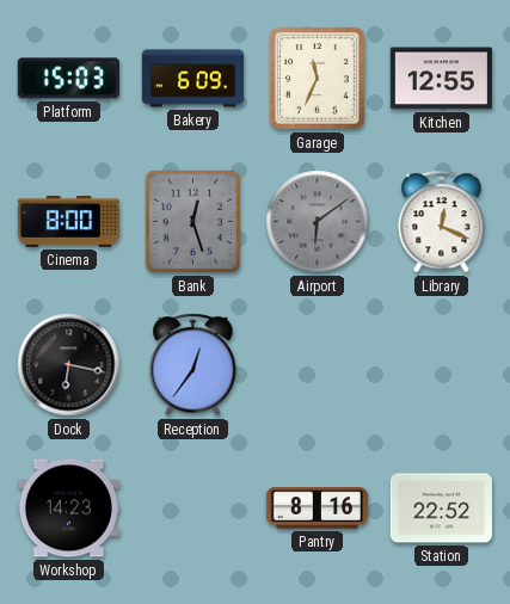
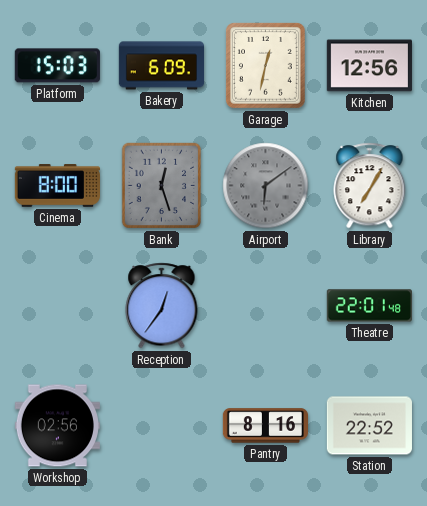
Garage: 11:34 -> 12:32 (265, 66)
Kitchen: 12:55 -> 12:56 (369, 66)
Library: 12:19 -> 7:05 (370, 186)
Dock: 6:17 -> none (69, 365)
Theatre: none -> 22:01 (369, 306)
Workshop: 14:23 -> 02:56 (57, 426)
